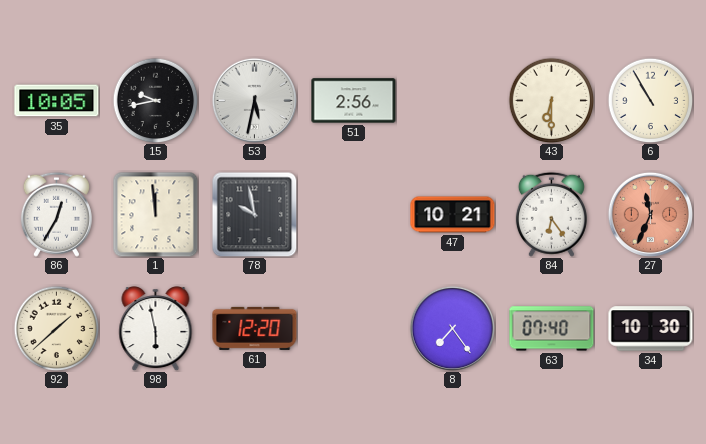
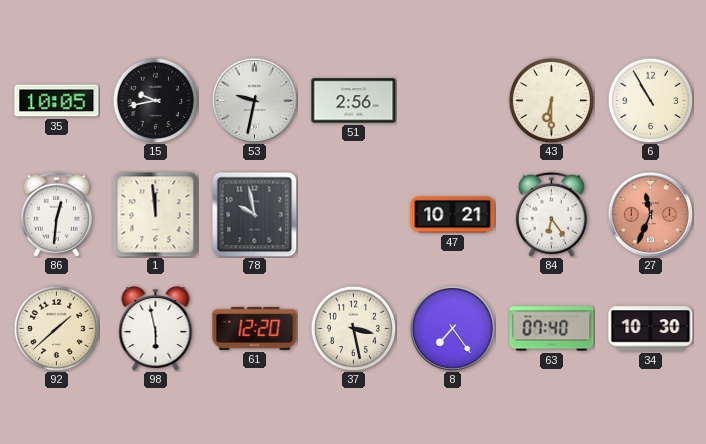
53: 5:32 -> 9:32 (254, 100)
86: 12:35 -> 12:31 (56, 214)
37: none -> 3:28 (353, 328)
